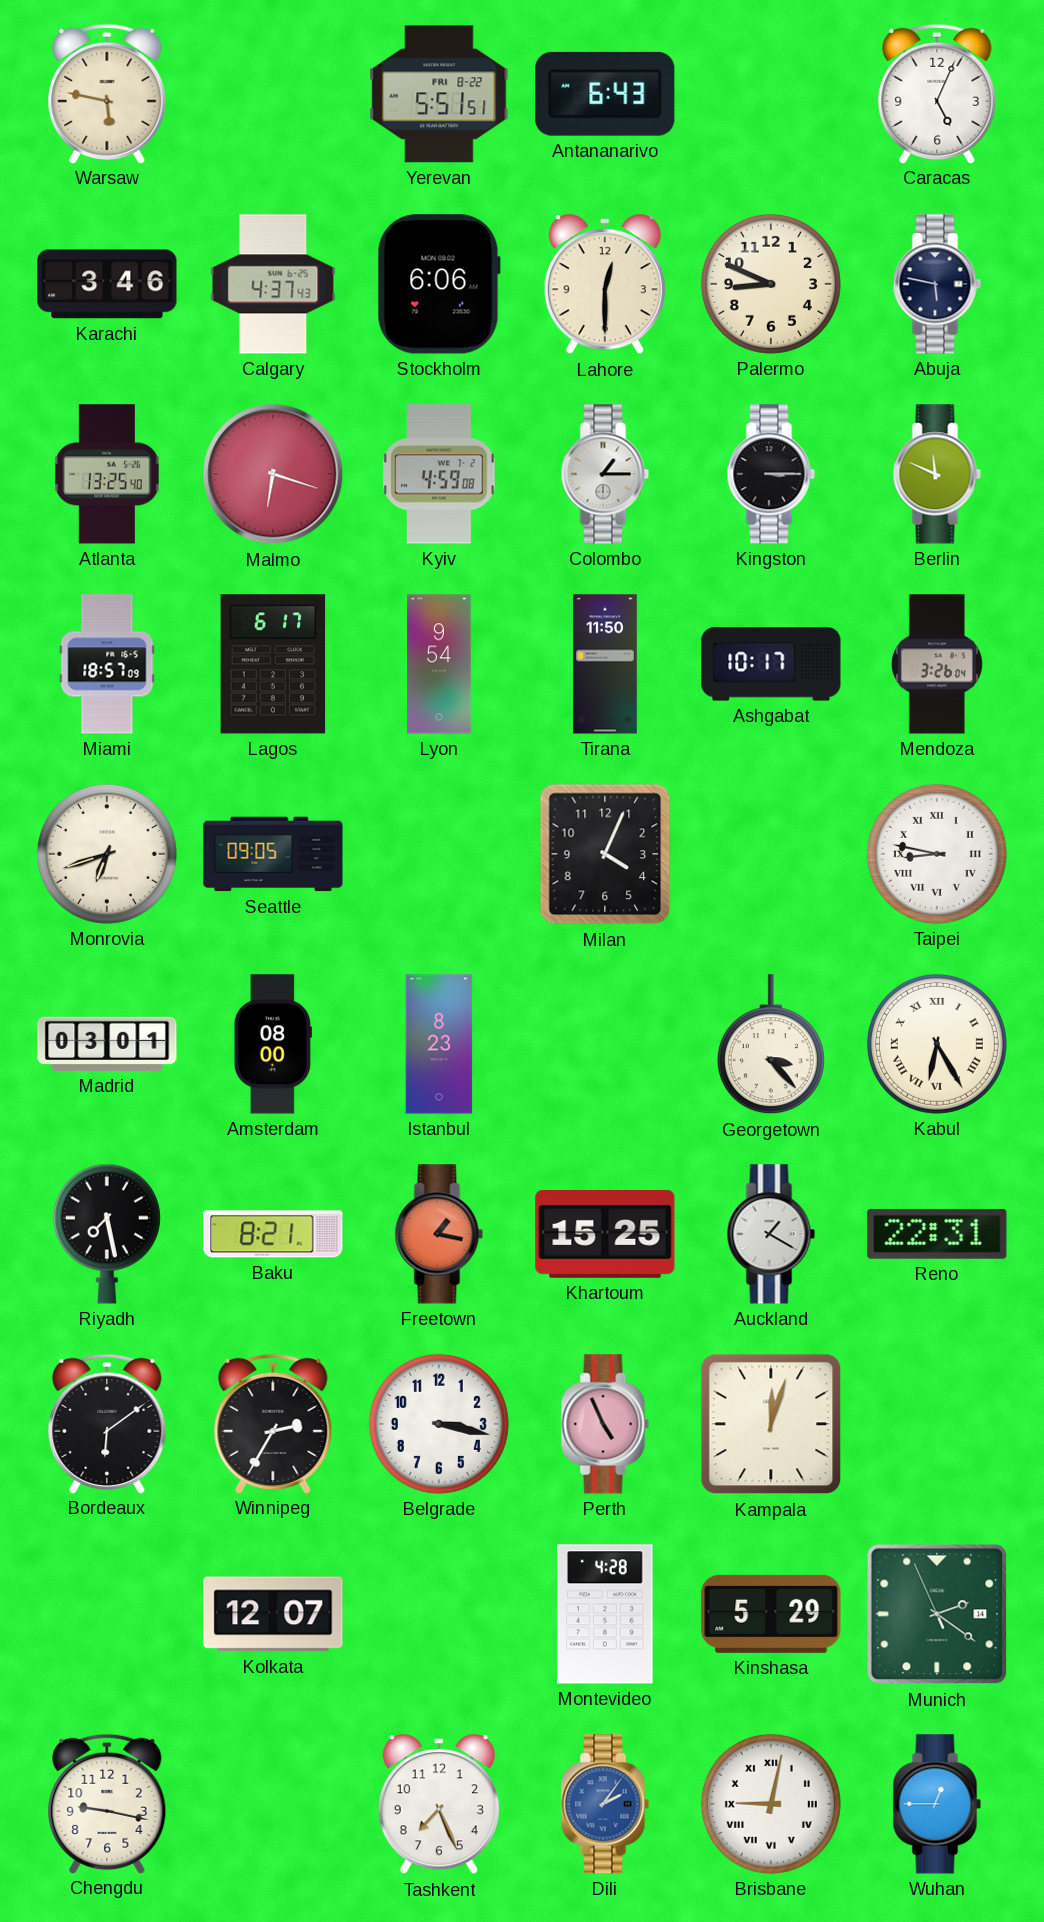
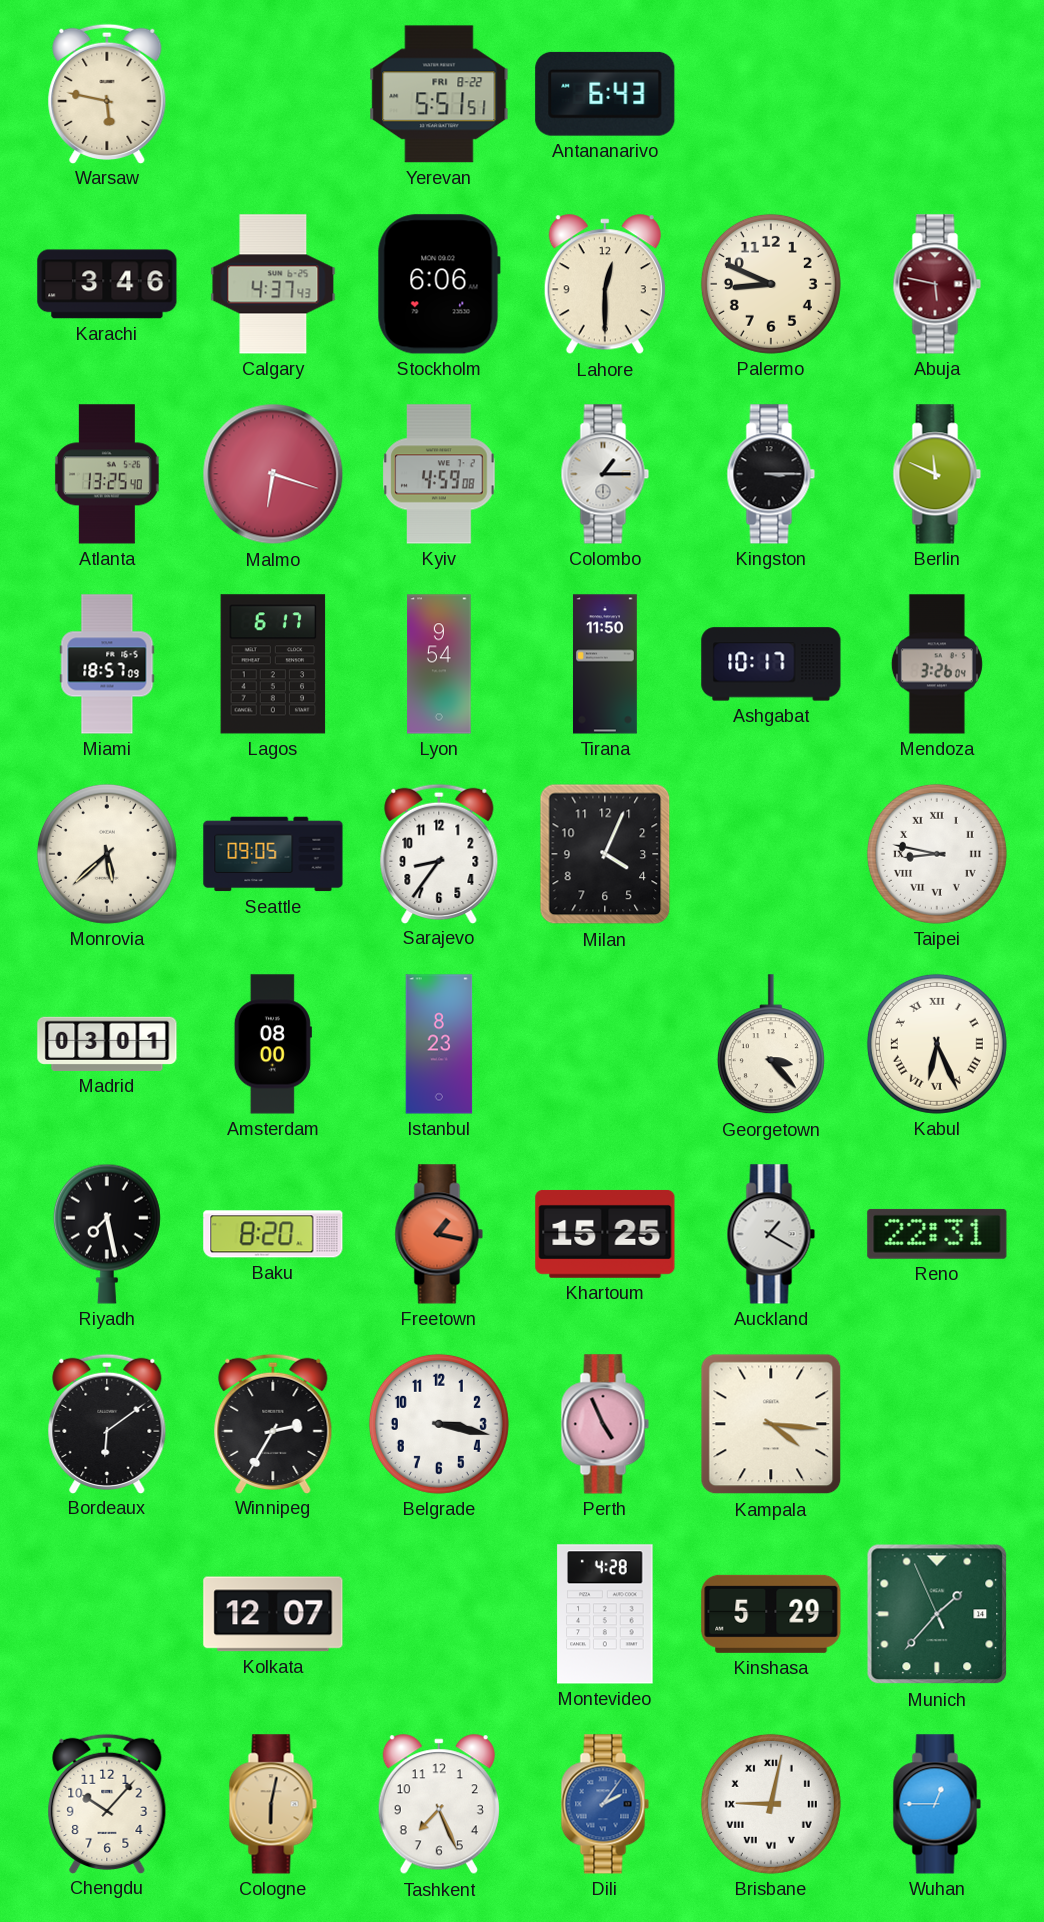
Caracas: 5:04 -> none (937, 93)
Abuja dial: navy -> burgundy (937, 284)
Monrovia: 6:42 -> 5:38 (107, 854)
Sarajevo: none -> 8:36 (439, 853)
Kabul: 6:25 -> 6:26 (937, 1044)
Baku: 8:21 -> 8:20 (273, 1234)
Kampala: 12:03 -> 4:16 (771, 1424)
Munich: 2:20 -> 1:36 (937, 1614)
Chengdu: 9:17 -> 10:07 (107, 1803)
Cologne: none -> 6:02 (273, 1804)
